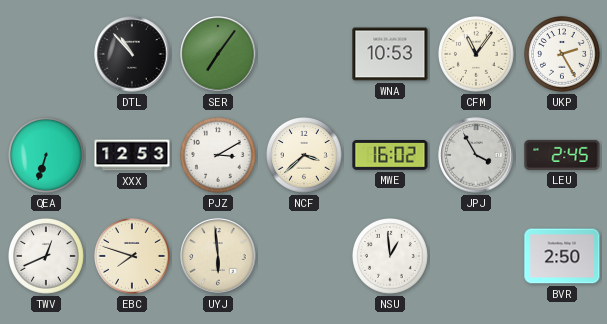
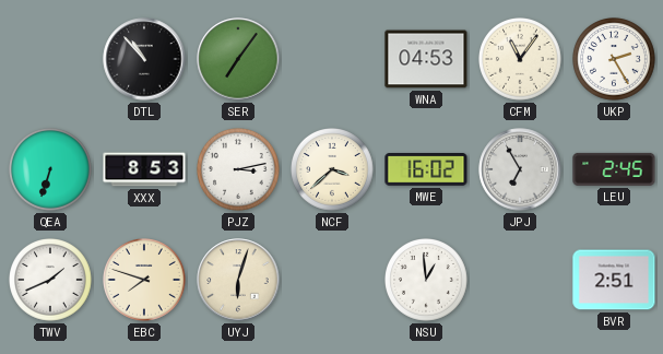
WNA: 10:53 -> 04:53 (426, 59)
XXX: 12:53 -> 8:53 (144, 169)
PJZ: 3:10 -> 3:13 (239, 170)
JPJ: 3:55 -> 6:55 (520, 169)
TWV: 12:41 -> 1:41 (51, 281)
UYJ: 5:59 -> 6:03 (238, 280)
BVR: 2:50 -> 2:51 (614, 280)
